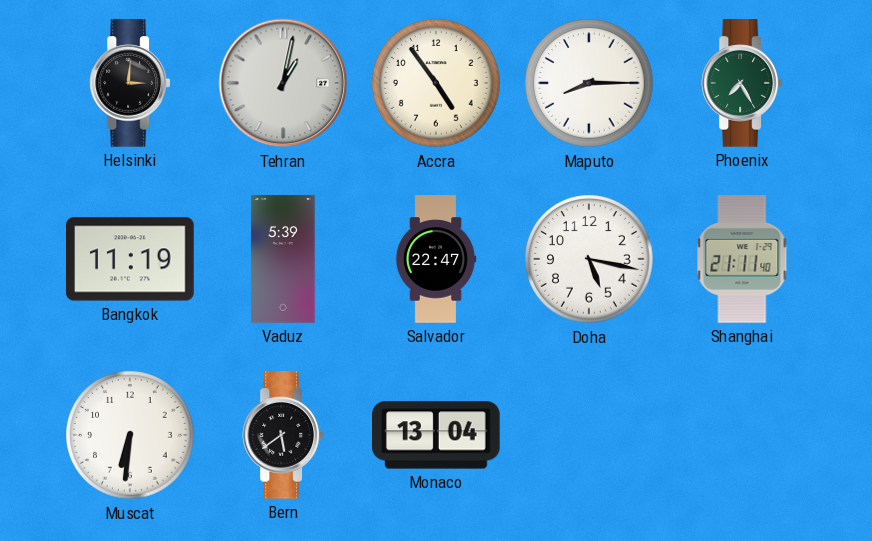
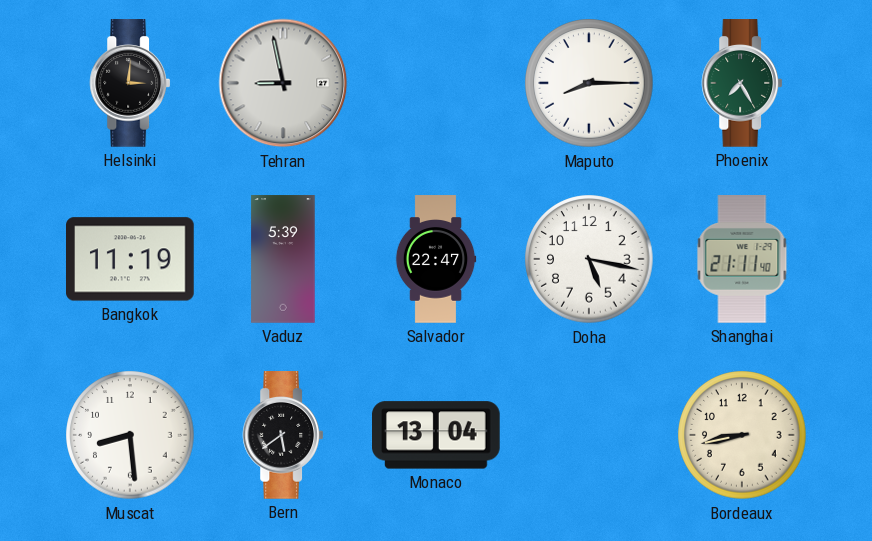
Tehran: 1:02 -> 8:58 (283, 83)
Accra: 4:54 -> none (436, 83)
Muscat: 6:31 -> 8:29 (130, 435)
Bordeaux: none -> 8:43 (742, 435)
